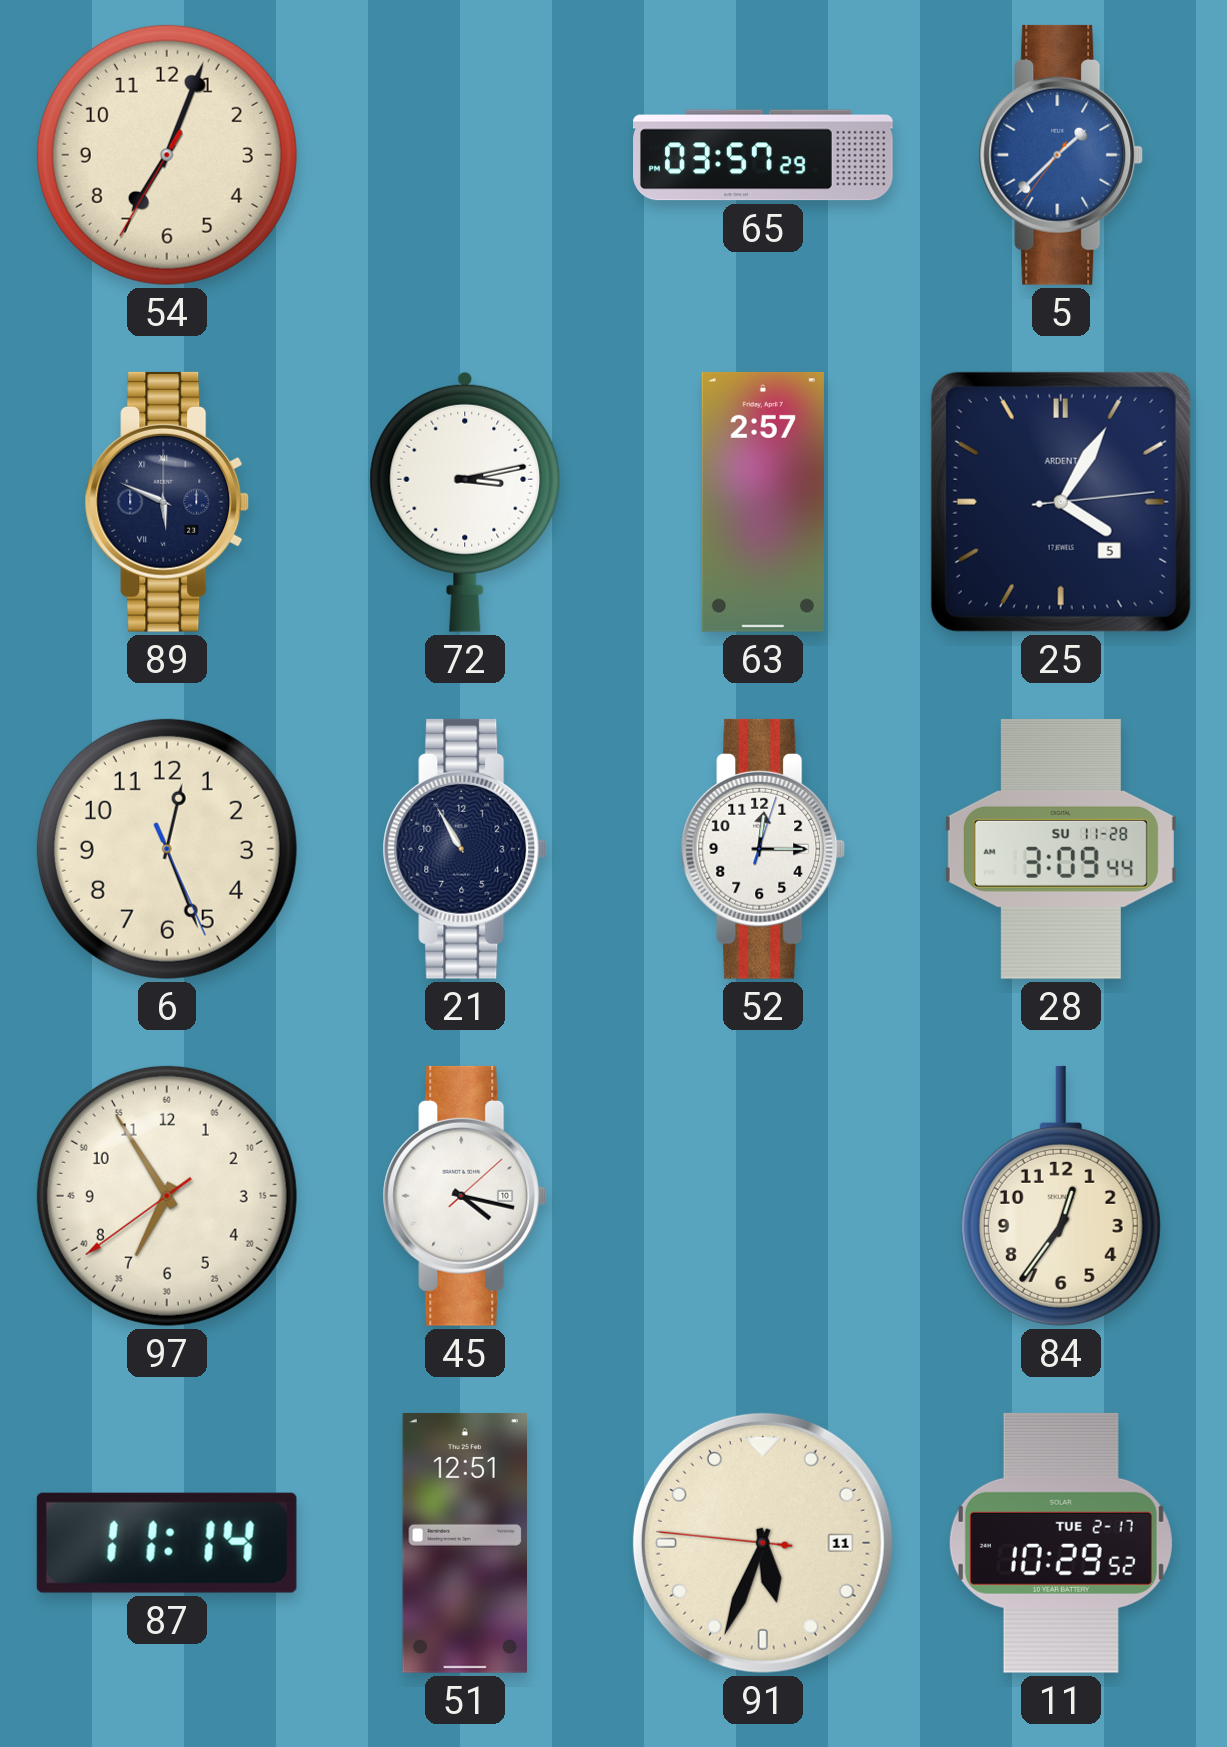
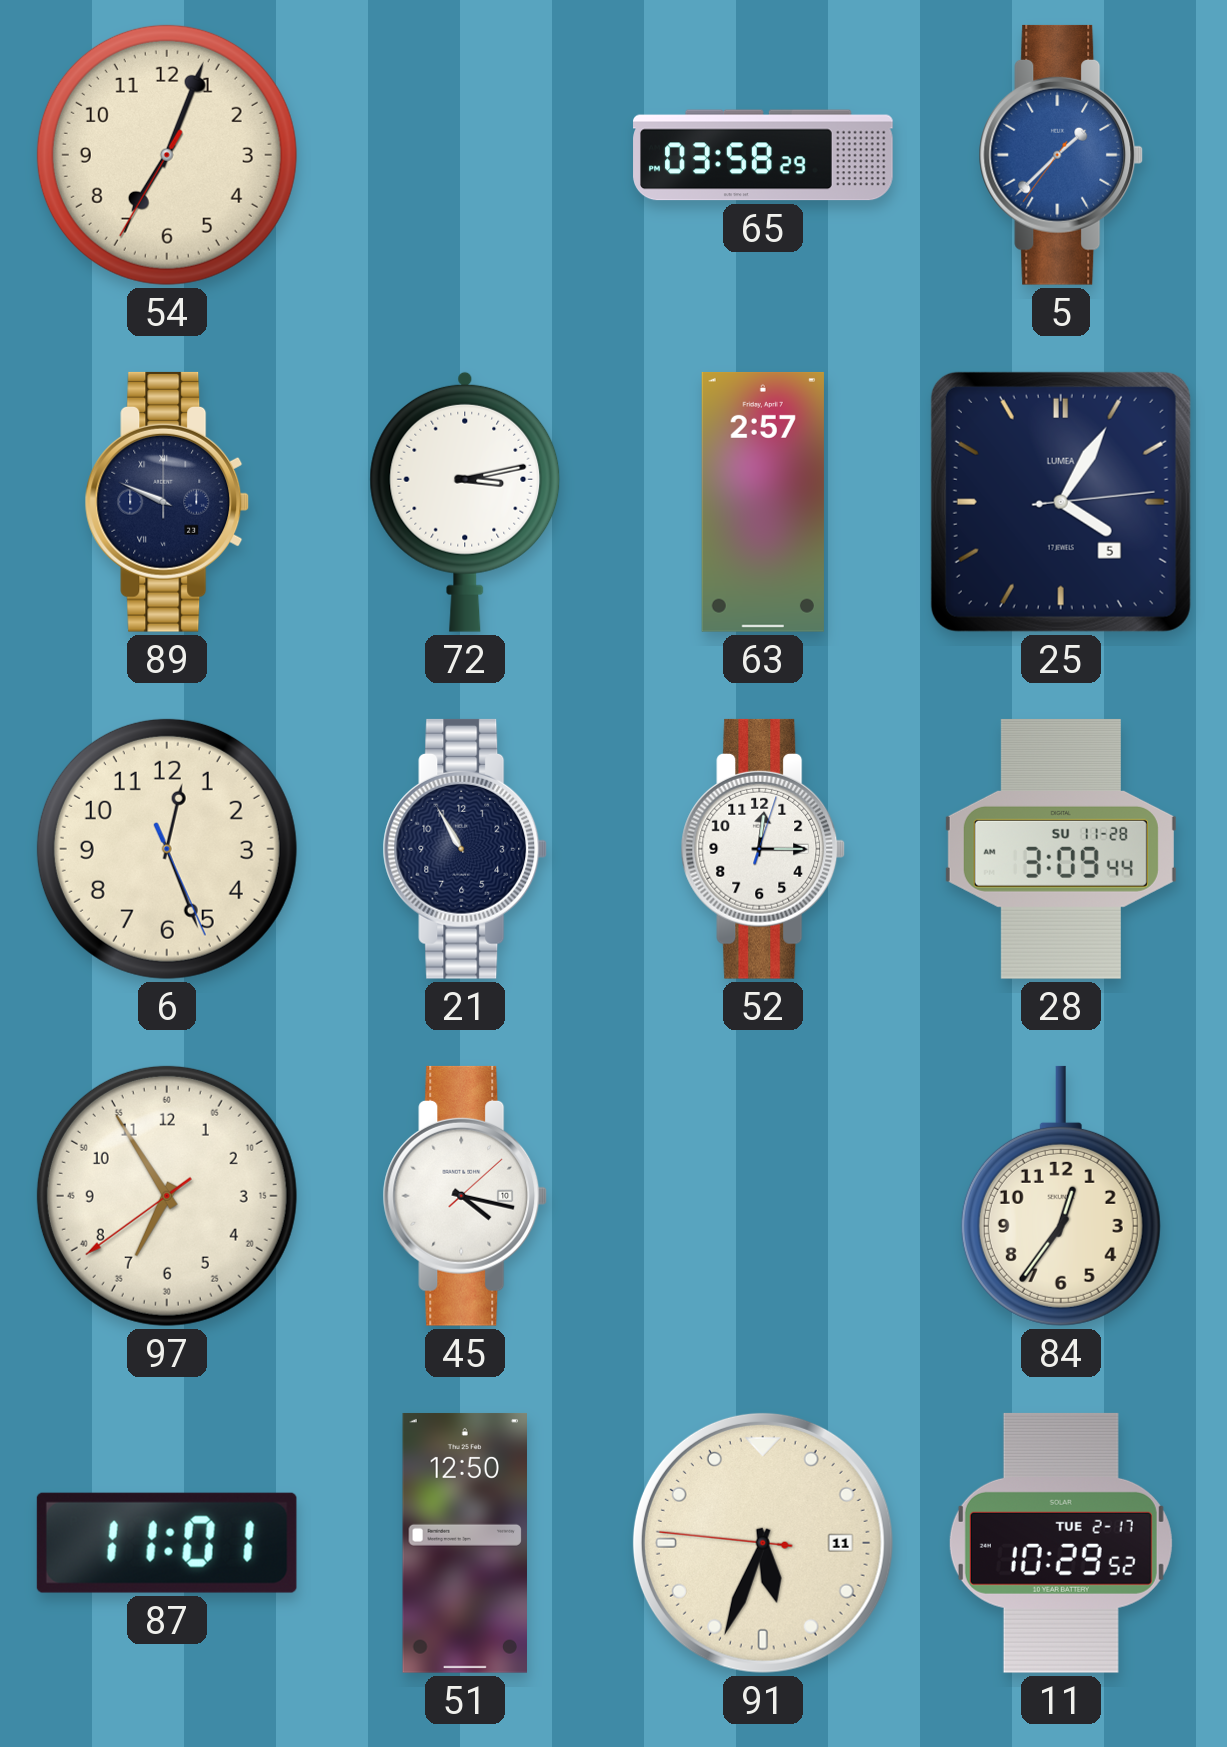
65: 03:57 -> 03:58 (763, 155)
89: 5:49 -> 9:49 (167, 502)
25 brand: ARDENT -> LUMEA (1061, 502)
87: 11:14 -> 11:01 (167, 1543)
51: 12:51 -> 12:50 (464, 1543)
